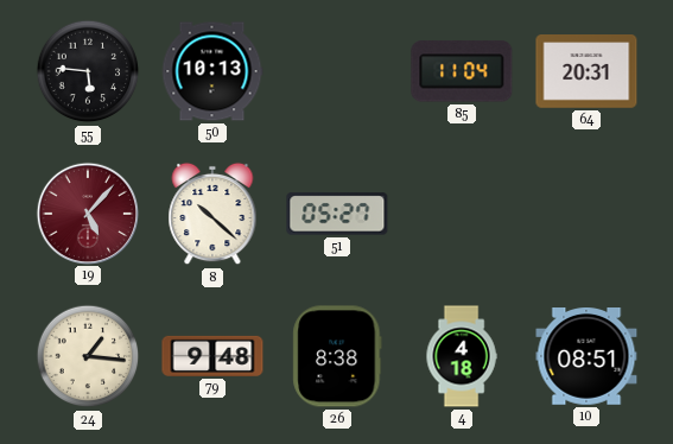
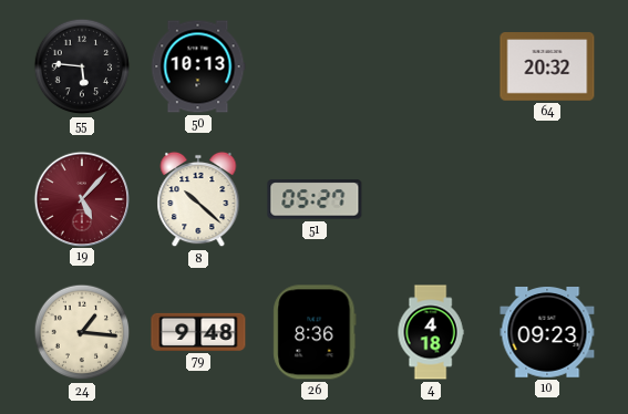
85: 11:04 -> none (462, 71)
64: 20:31 -> 20:32 (547, 66)
26: 8:38 -> 8:36 (315, 332)
10: 08:51 -> 09:23 (547, 333)
